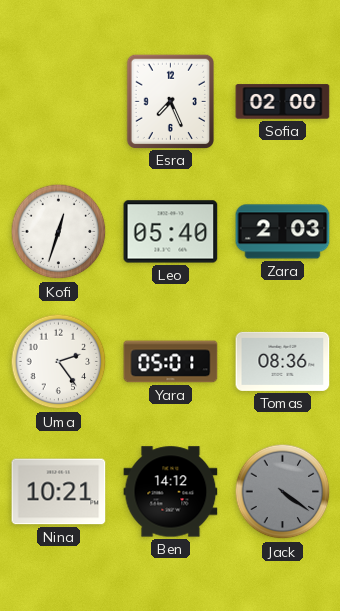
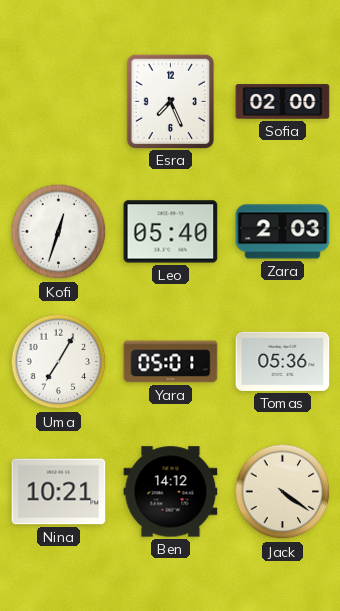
Uma: 2:24 -> 7:05 (59, 362)
Tomas: 08:36 -> 05:36 (283, 361)
Jack dial: grey -> cream (283, 492)
